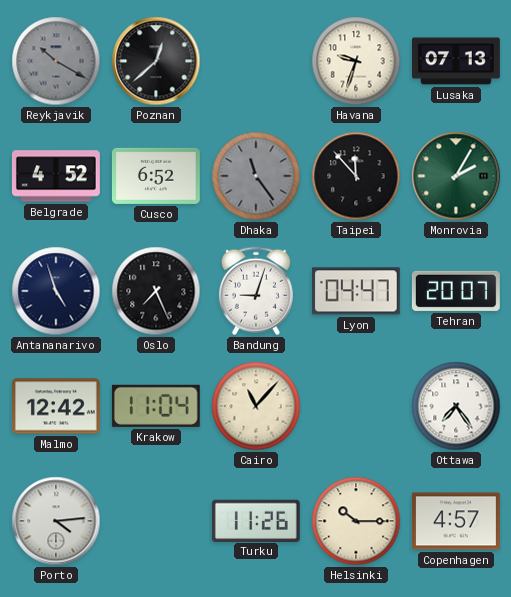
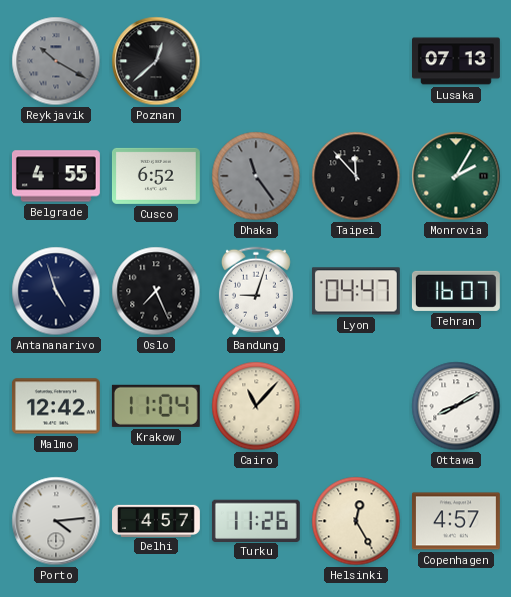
Havana: 9:33 -> none (356, 61)
Belgrade: 4:52 -> 4:55 (56, 176)
Tehran: 20:07 -> 16:07 (456, 291)
Ottawa: 7:24 -> 8:10 (456, 406)
Delhi: none -> 4:57 (157, 520)
Helsinki: 10:15 -> 12:25 (356, 521)
